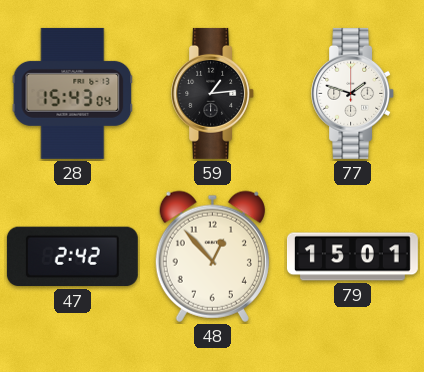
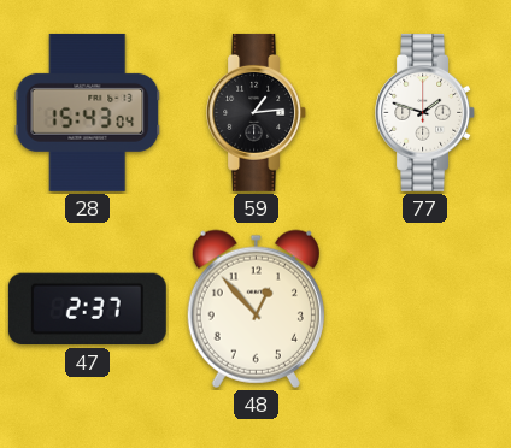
47: 2:42 -> 2:37 (87, 310)
79: 15:01 -> none (352, 257)
